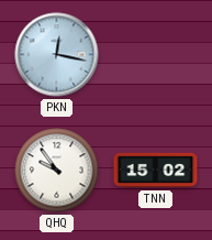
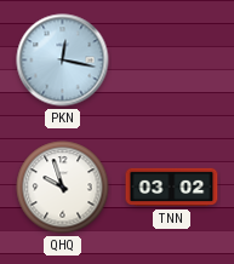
QHQ: 9:54 -> 9:57 (63, 188)
TNN: 15:02 -> 03:02 (172, 188)
